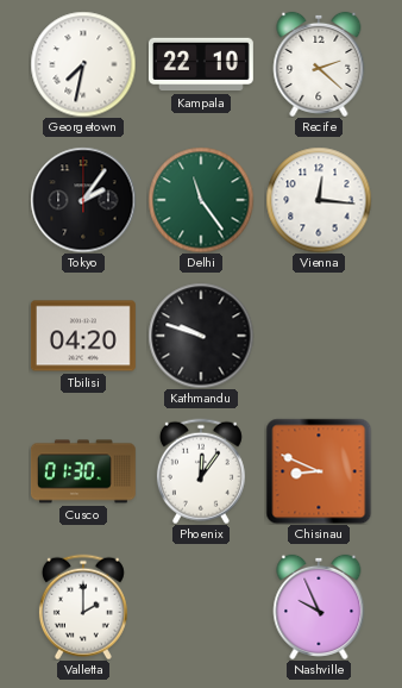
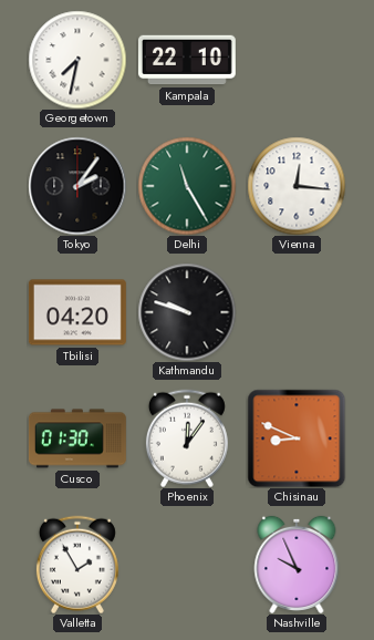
Recife: 2:22 -> none (319, 64)
Delhi: 11:24 -> 11:25 (187, 186)
Valletta: 2:00 -> 1:55 (77, 565)
